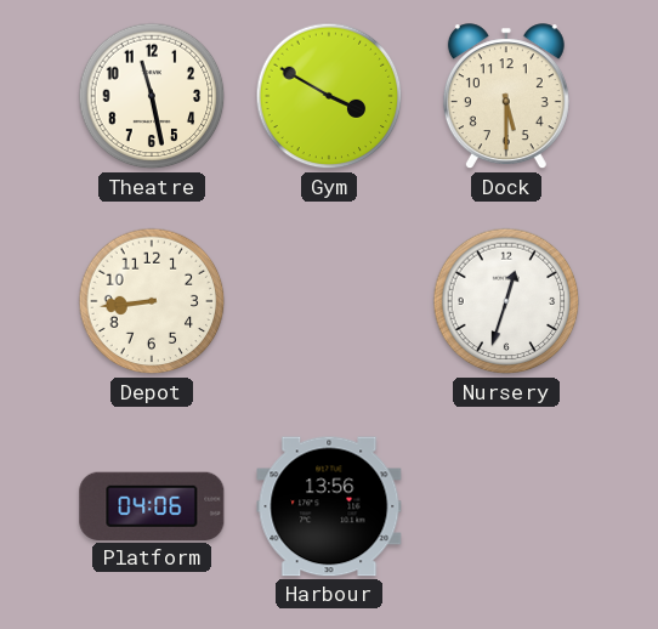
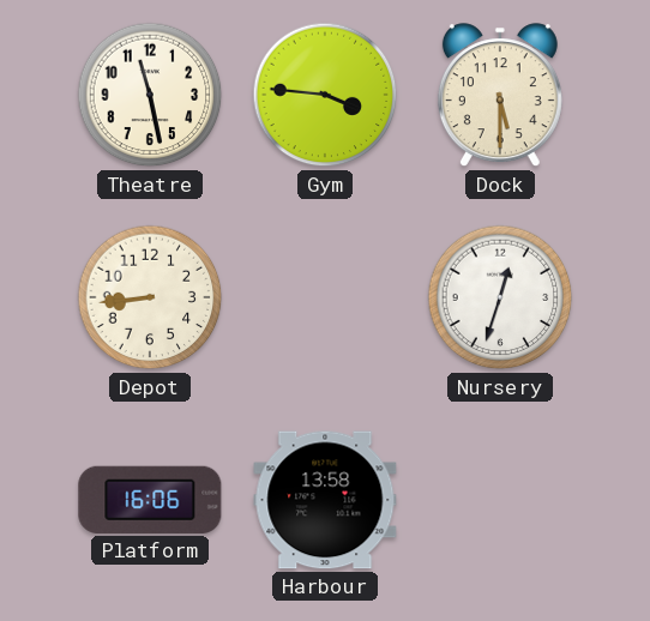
Gym: 3:50 -> 3:46 (325, 95)
Platform: 04:06 -> 16:06 (150, 500)
Harbour: 13:56 -> 13:58 (325, 500)
